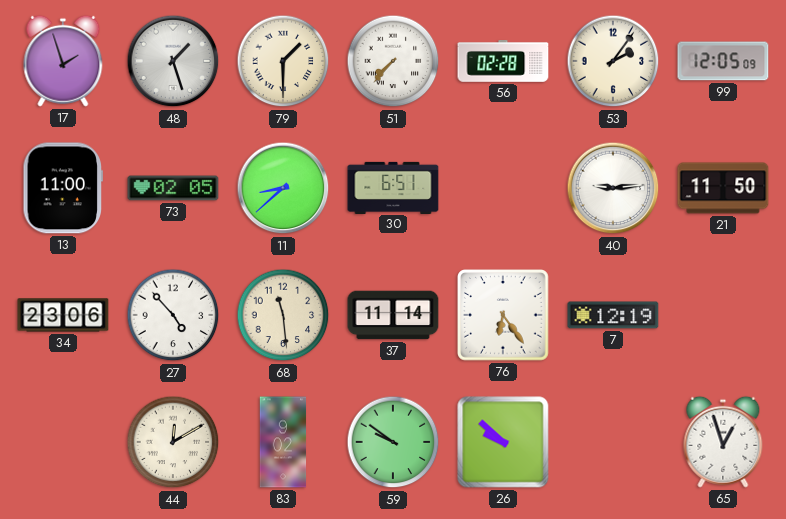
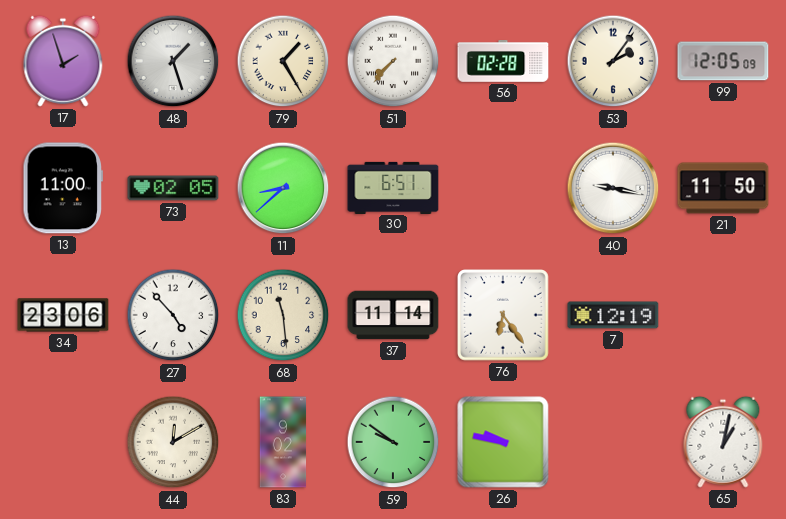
79: 1:30 -> 1:25 (283, 61)
40: 9:14 -> 9:17 (613, 188)
26: 9:52 -> 9:47 (503, 442)
65: 12:57 -> 1:02 (723, 442)
